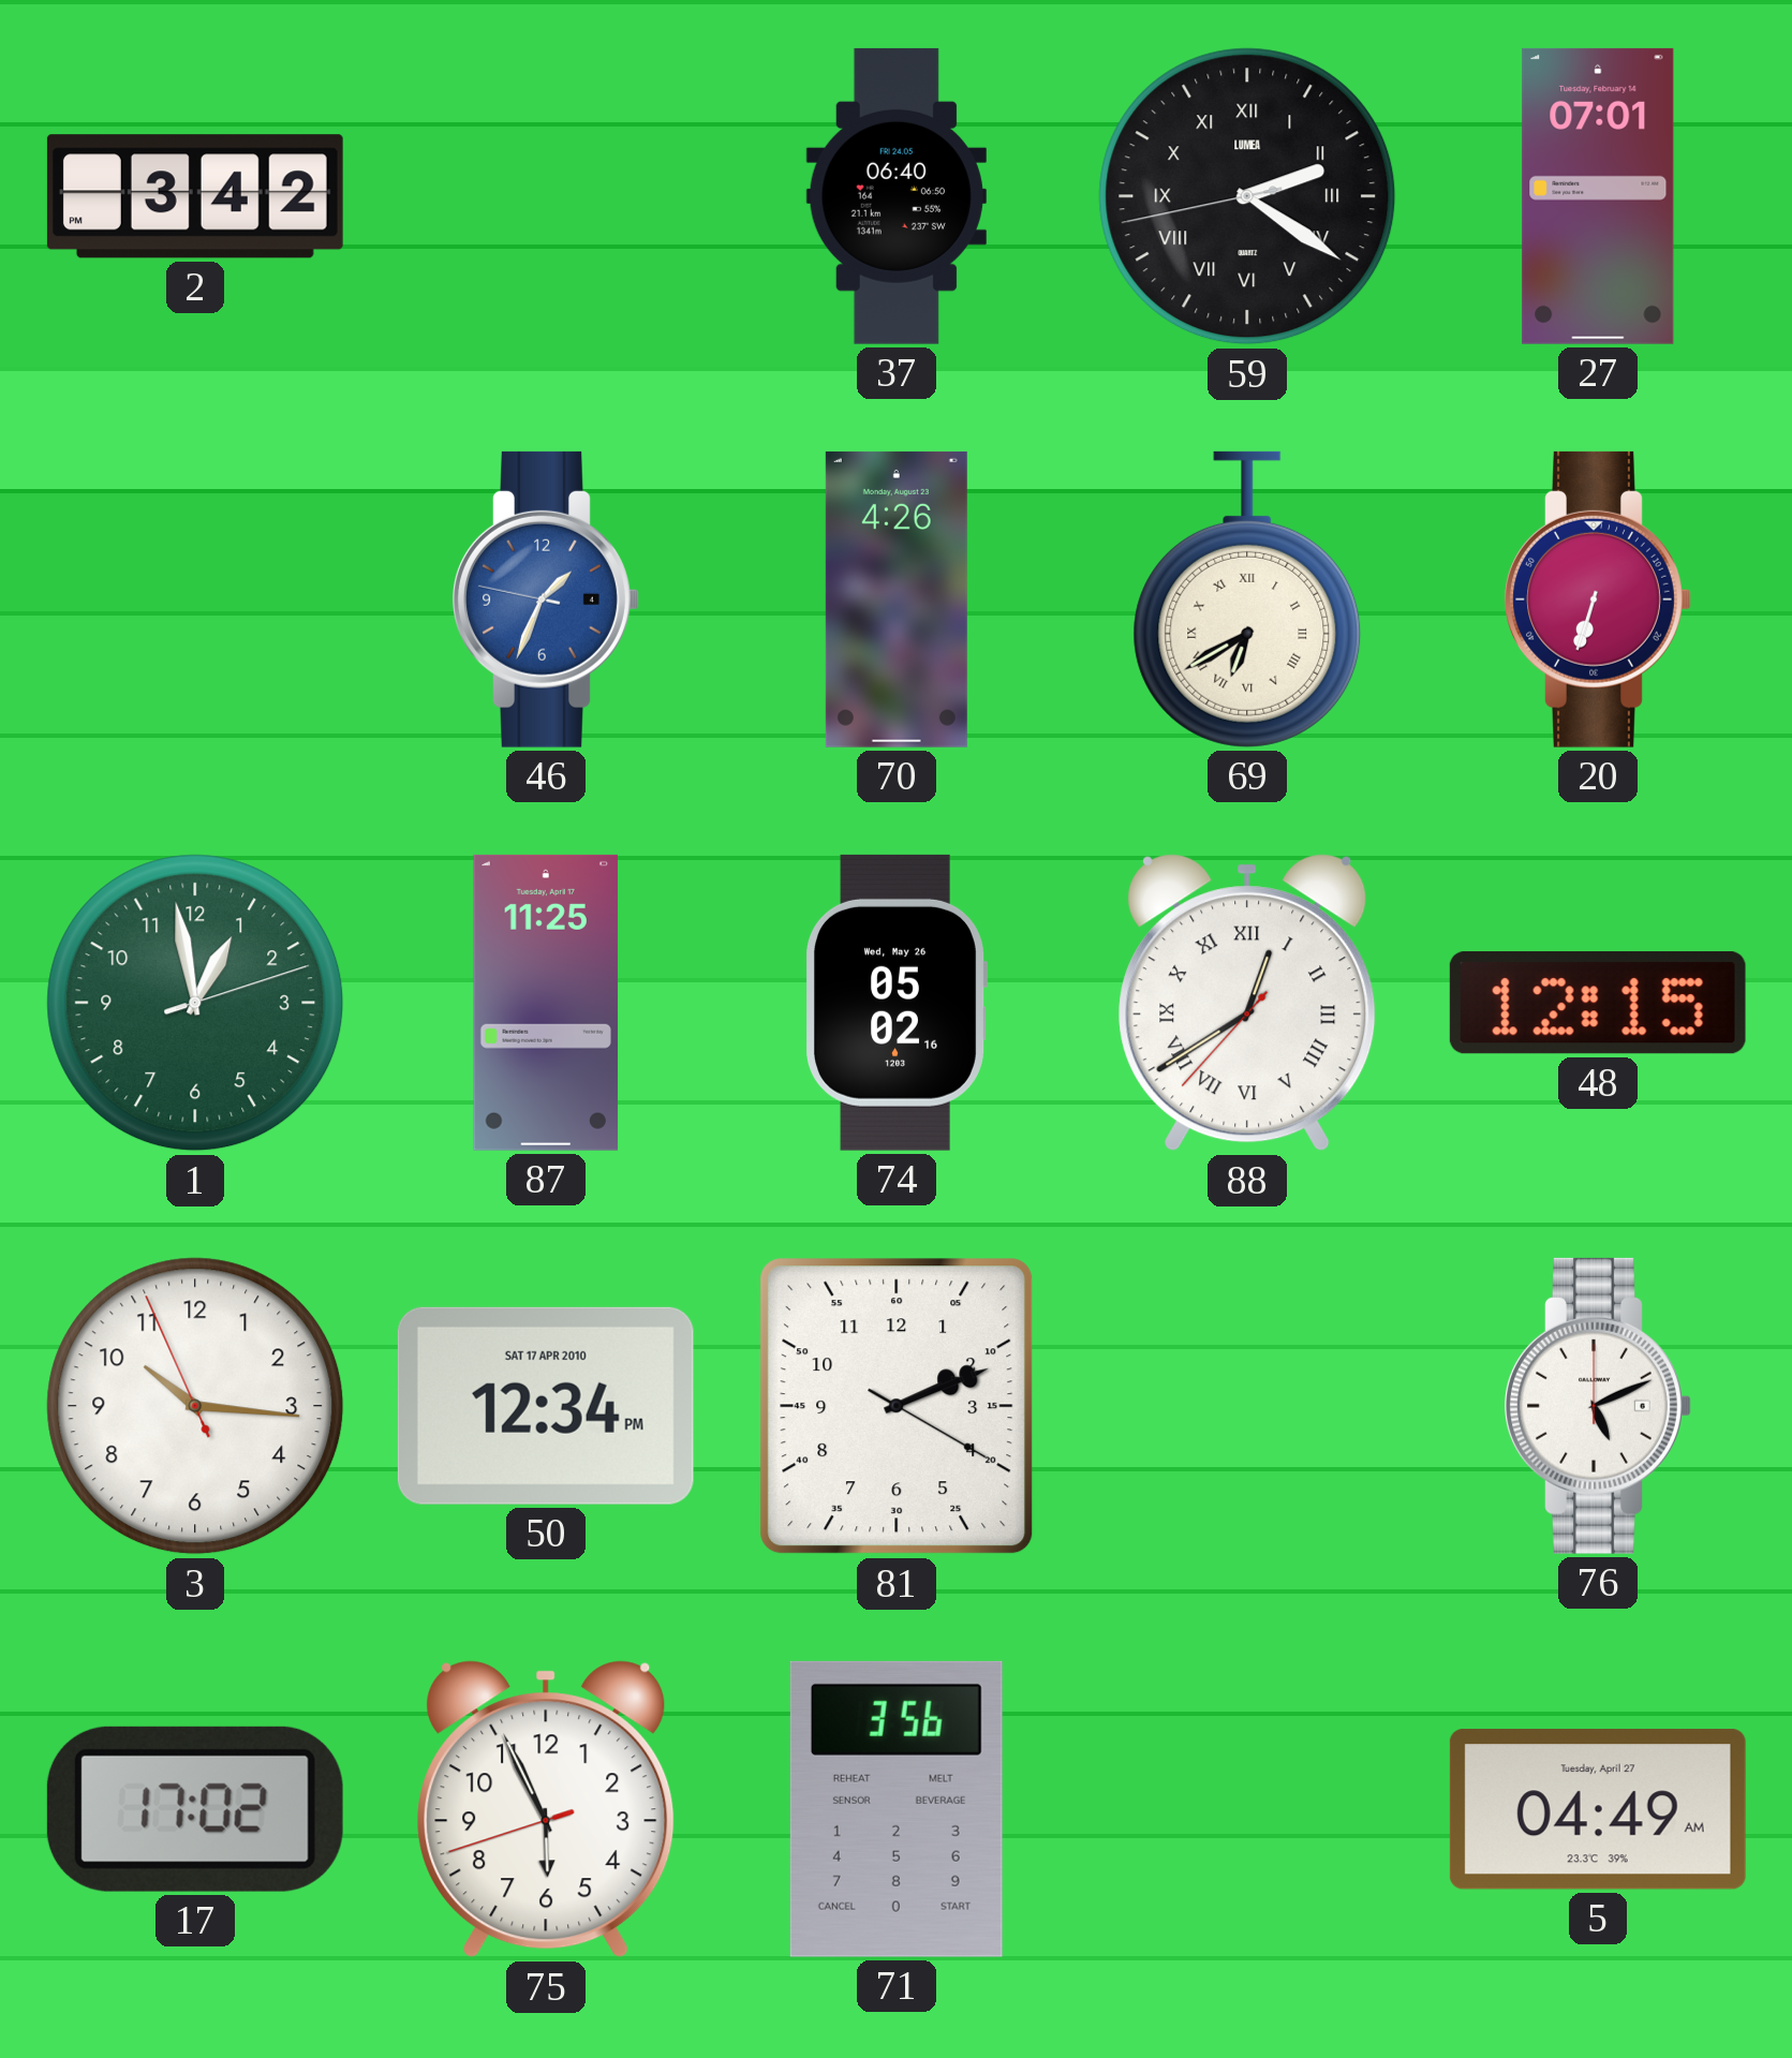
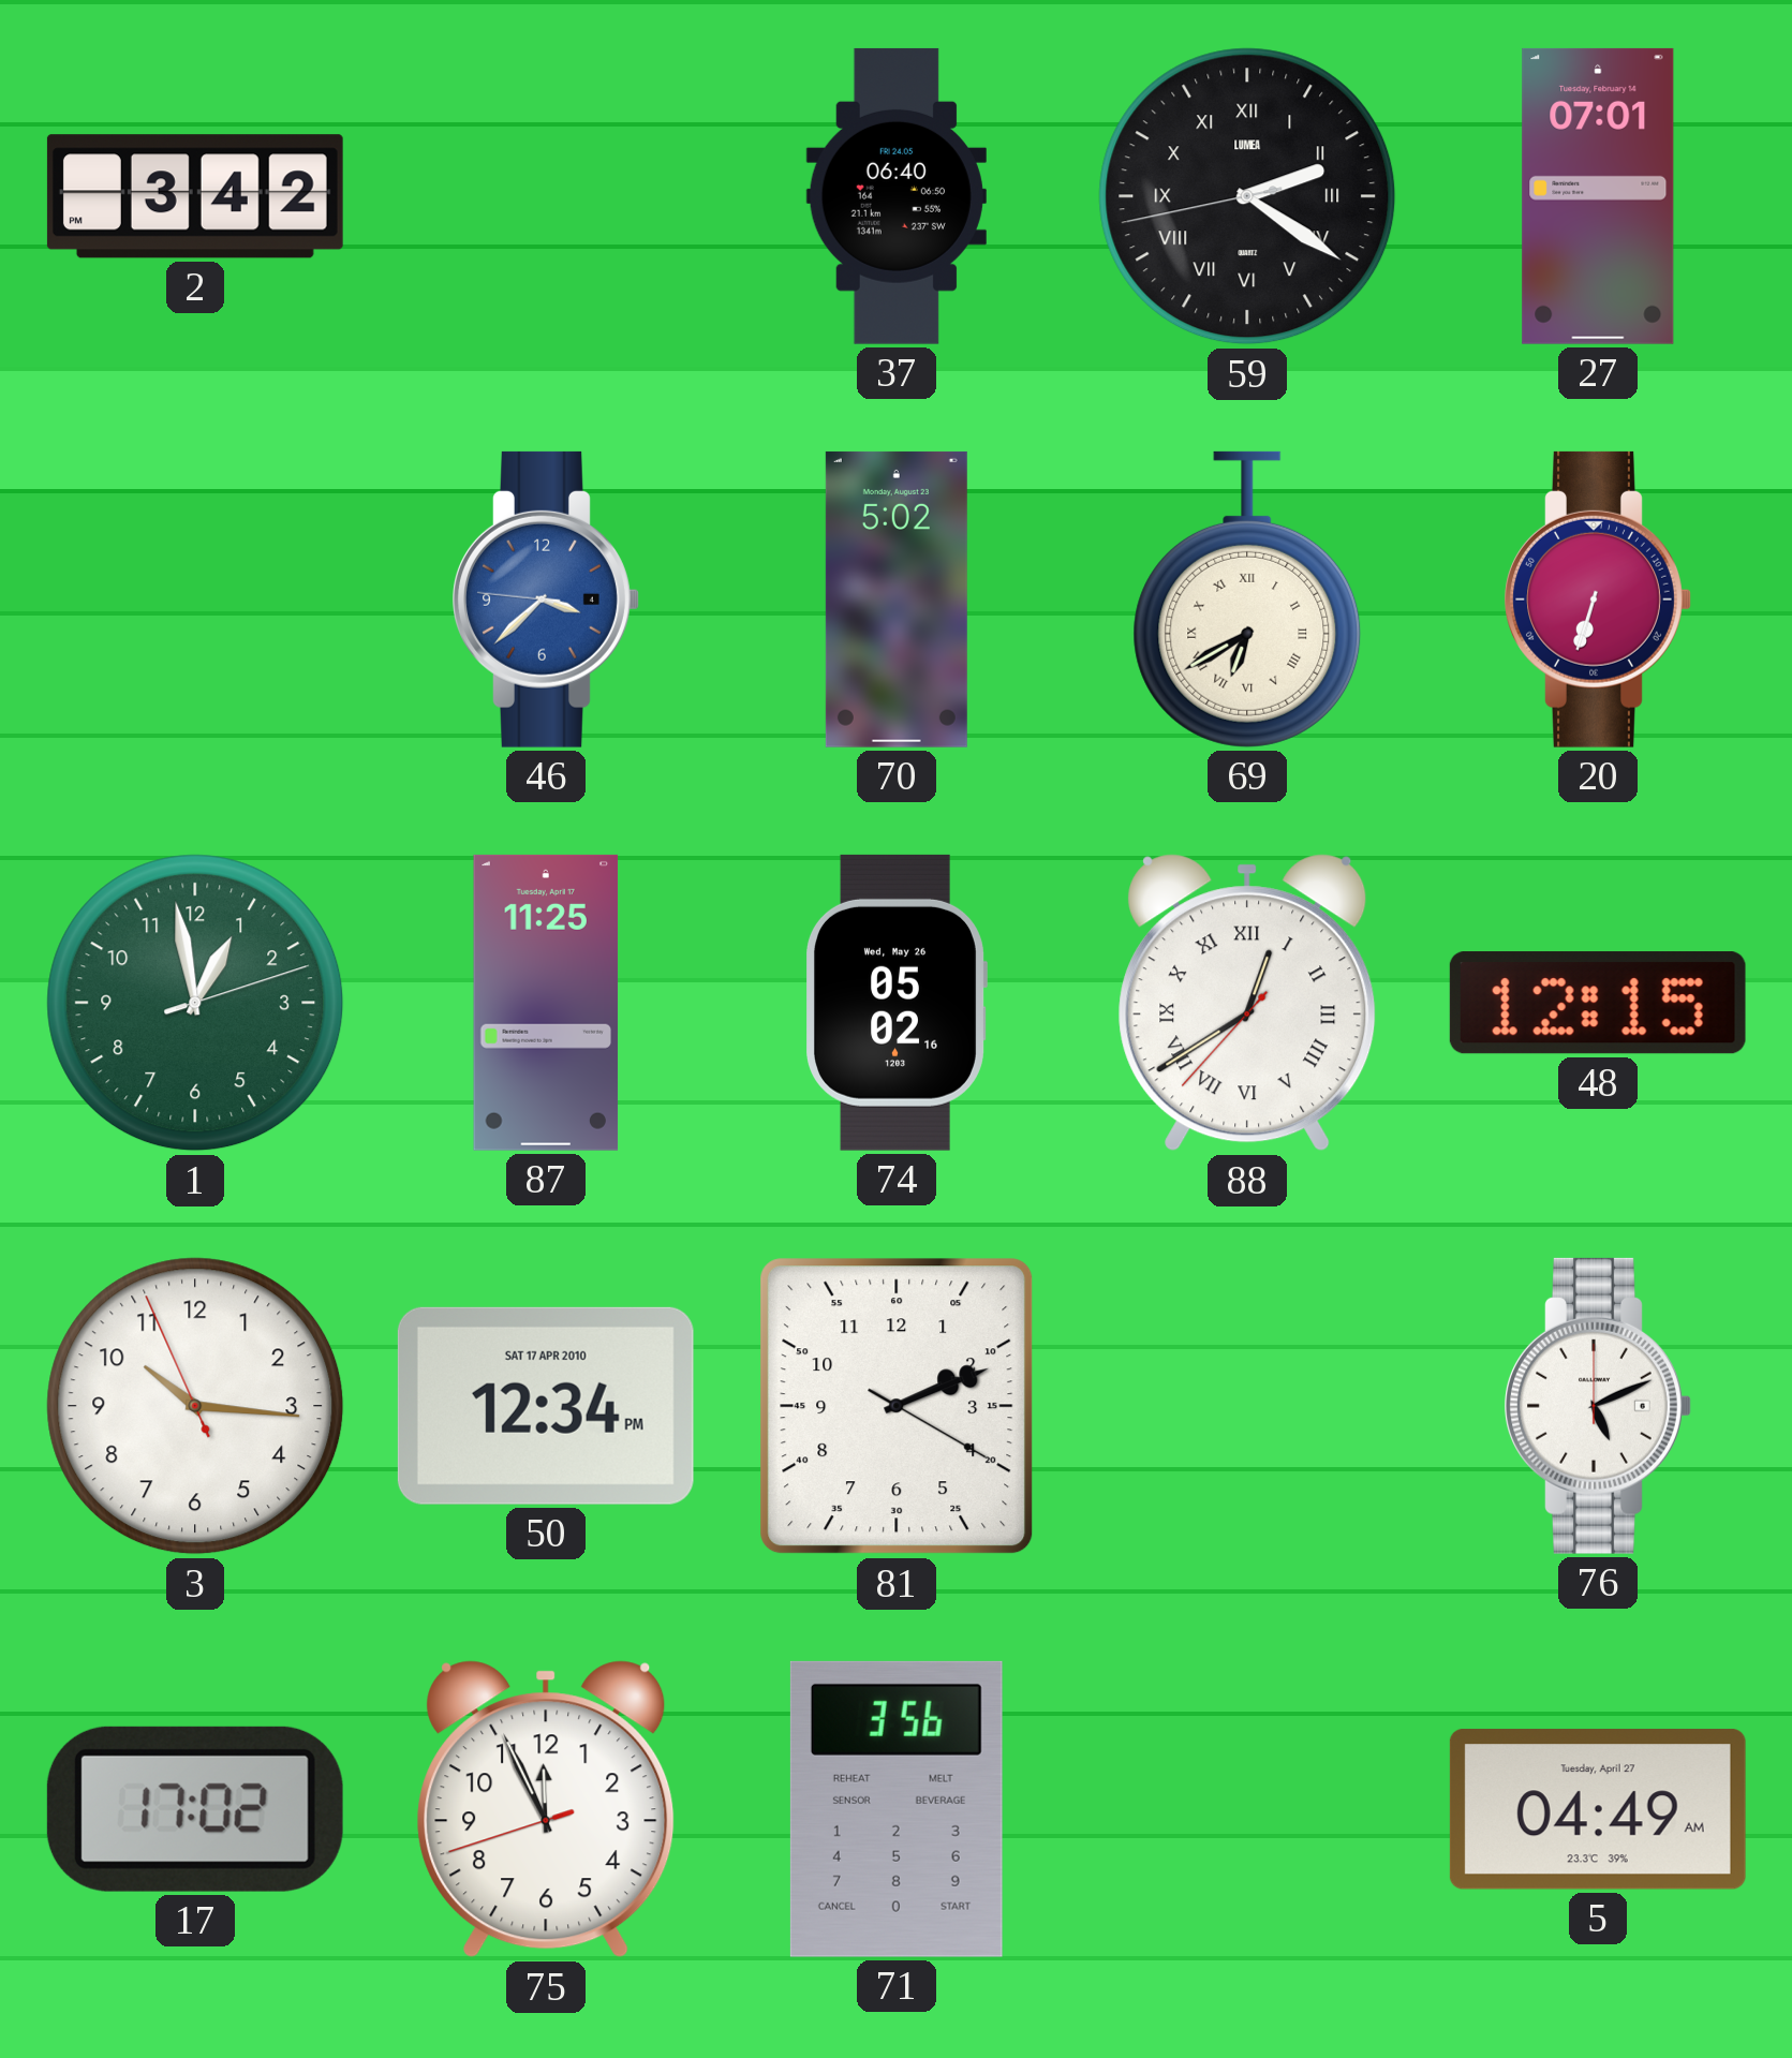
46: 1:33 -> 3:37 (546, 599)
70: 4:26 -> 5:02 (897, 599)
75: 5:55 -> 11:55 (546, 1809)
